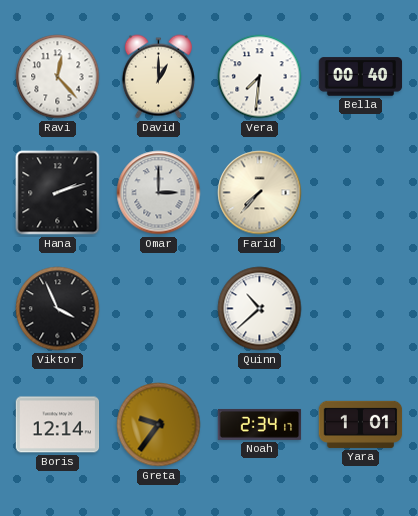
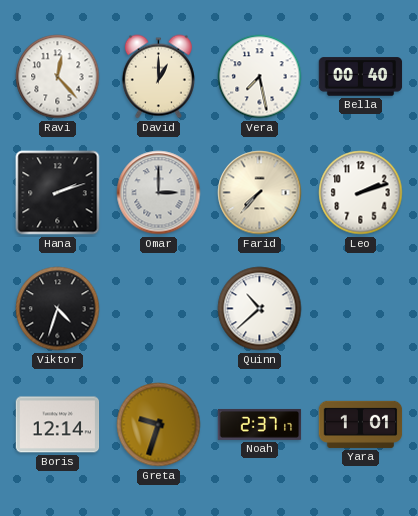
Vera: 7:31 -> 7:28 (260, 77)
Leo: none -> 2:12 (361, 193)
Viktor: 3:56 -> 4:33 (58, 309)
Greta: 9:36 -> 9:33 (159, 425)
Noah: 2:34 -> 2:37 (260, 425)
